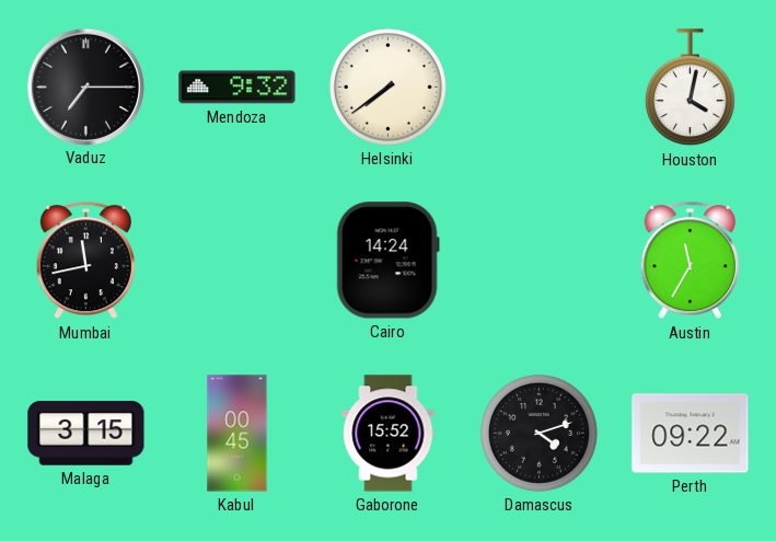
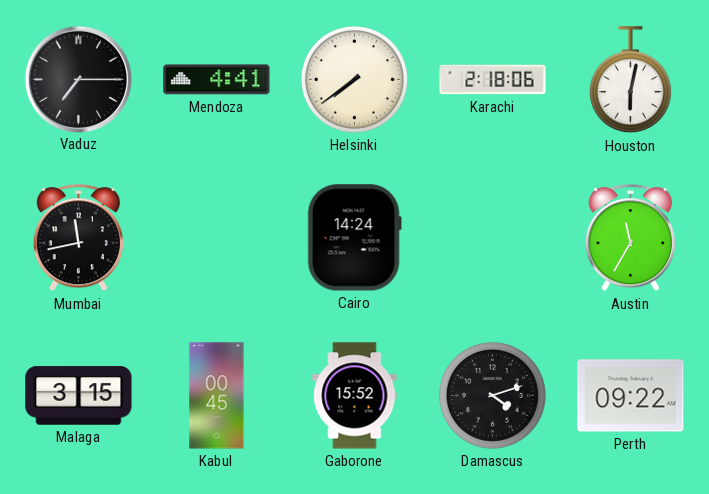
Mendoza: 9:32 -> 4:41 (217, 80)
Karachi: none -> 2:18 (493, 80)
Houston: 4:02 -> 6:02 (630, 80)
